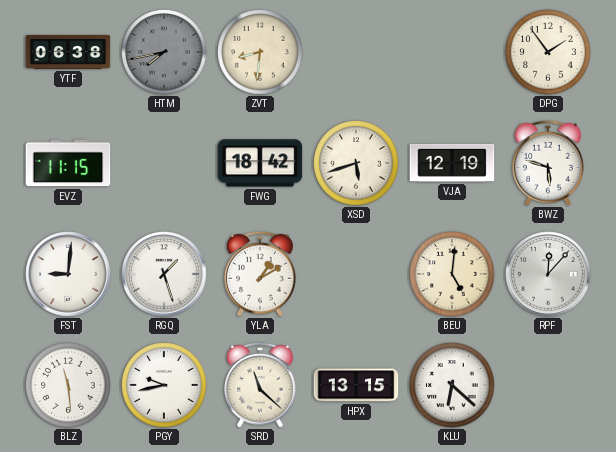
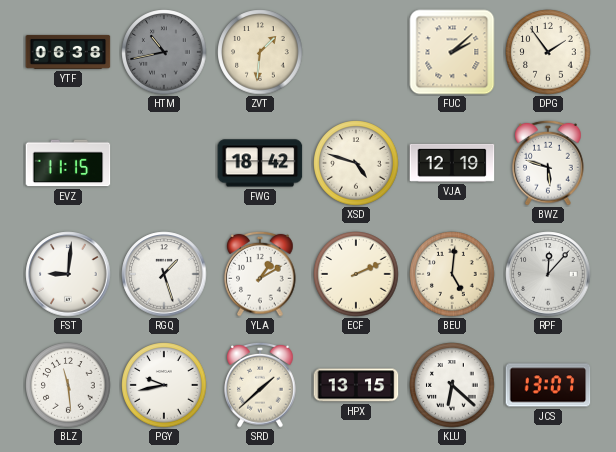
HTM: 7:43 -> 10:43 (164, 52)
ZVT: 8:31 -> 1:31 (260, 52)
FUC: none -> 2:08 (452, 52)
XSD: 5:42 -> 4:48 (356, 163)
ECF: none -> 2:11 (356, 274)
SRD: 11:22 -> 1:38 (260, 385)
JCS: none -> 13:07 (548, 385)
